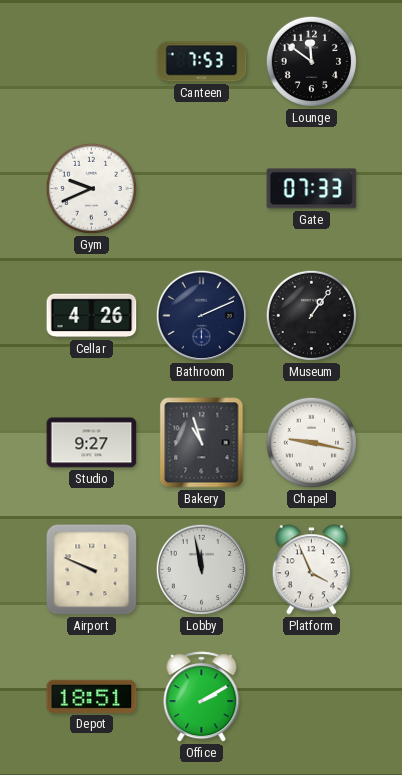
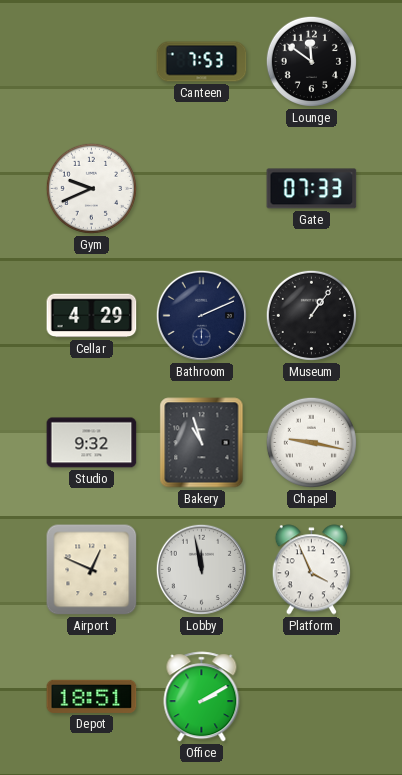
Cellar: 4:26 -> 4:29 (92, 316)
Studio: 9:27 -> 9:32 (92, 443)
Airport: 9:49 -> 12:49 (92, 570)
